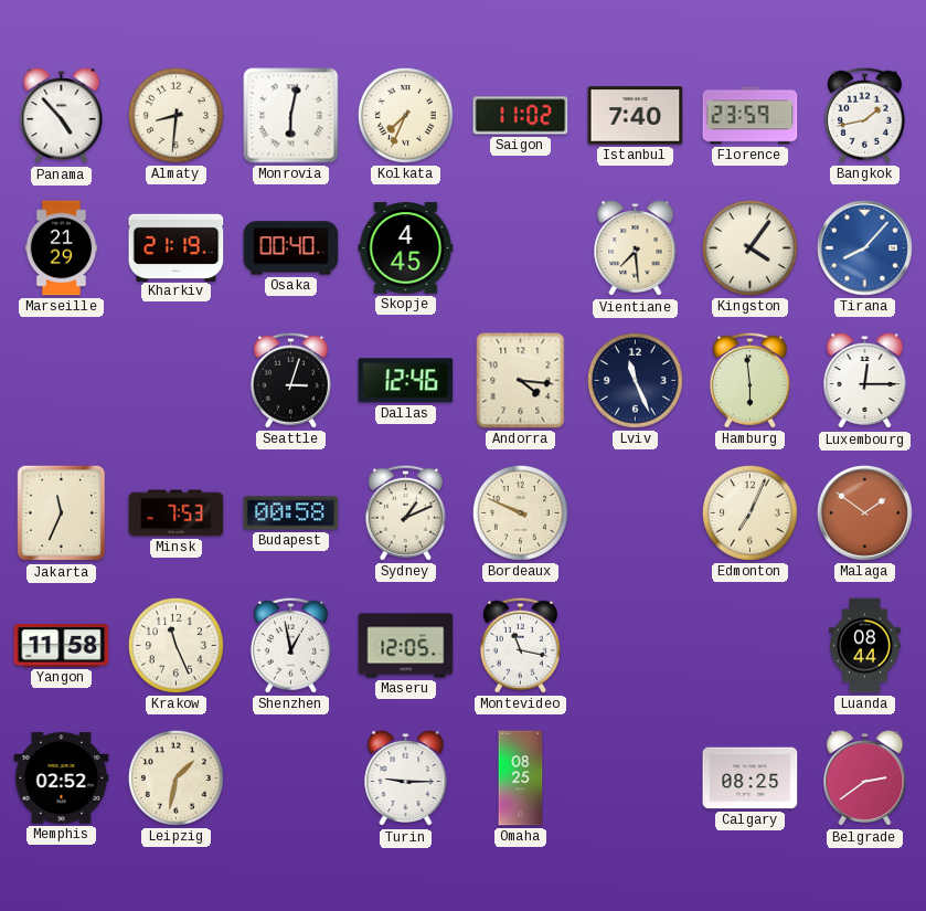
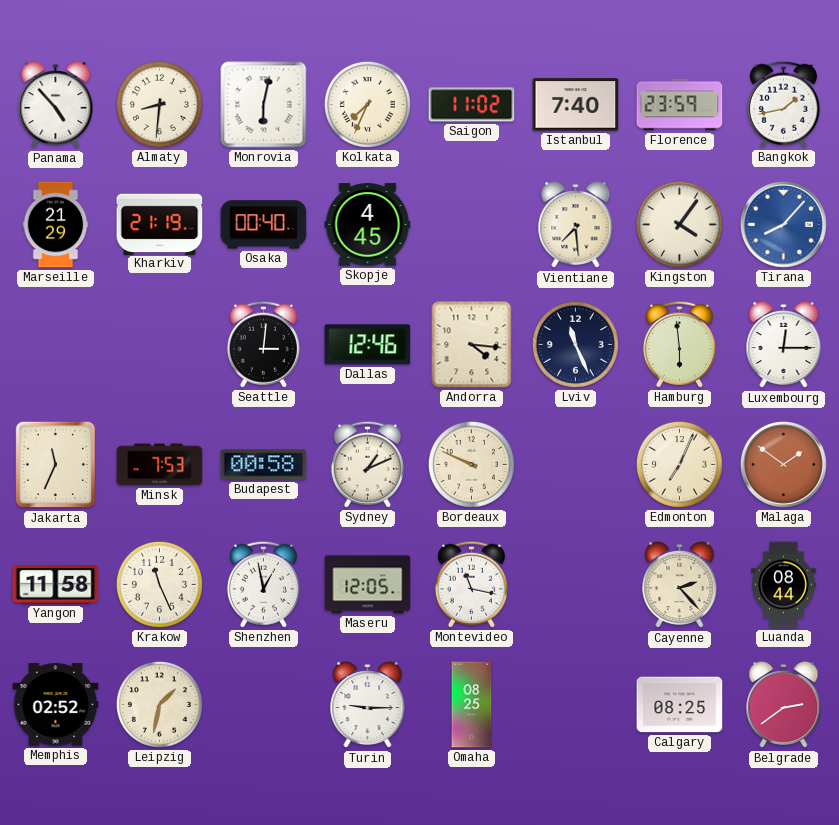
Seattle: 3:03 -> 3:01 (263, 344)
Cayenne: none -> 2:23 (680, 585)
